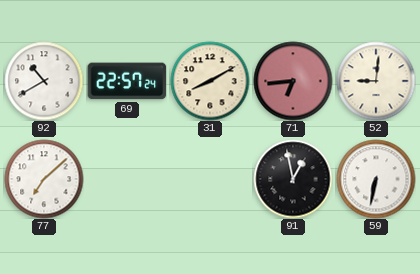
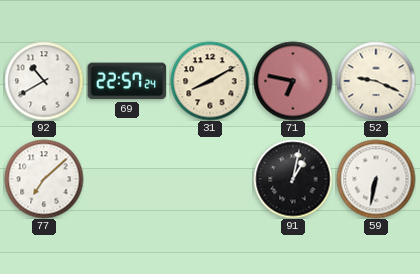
71: 6:44 -> 6:47 (293, 81)
52: 9:01 -> 9:19 (376, 81)
91: 12:58 -> 1:02 (293, 179)
